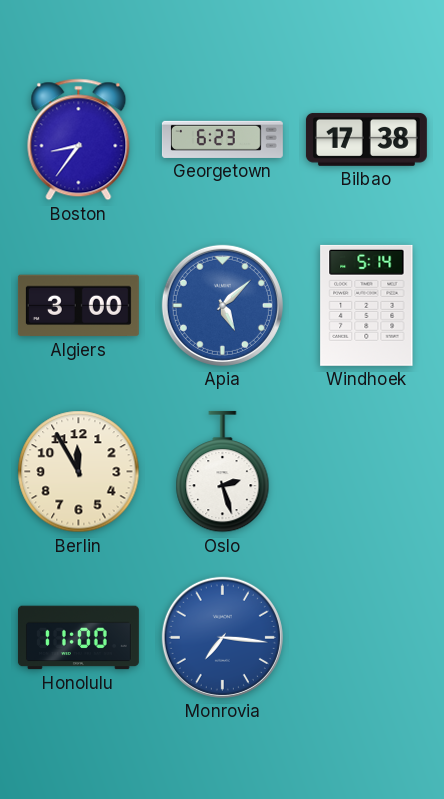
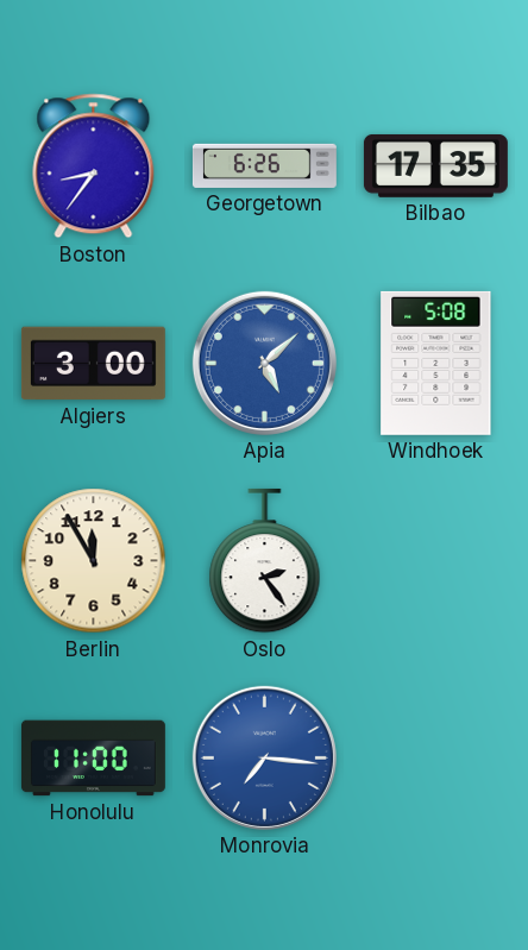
Georgetown: 6:23 -> 6:26 (264, 165)
Bilbao: 17:38 -> 17:35 (435, 165)
Windhoek: 5:14 -> 5:08 (436, 363)
Oslo: 2:27 -> 2:24 (265, 561)
